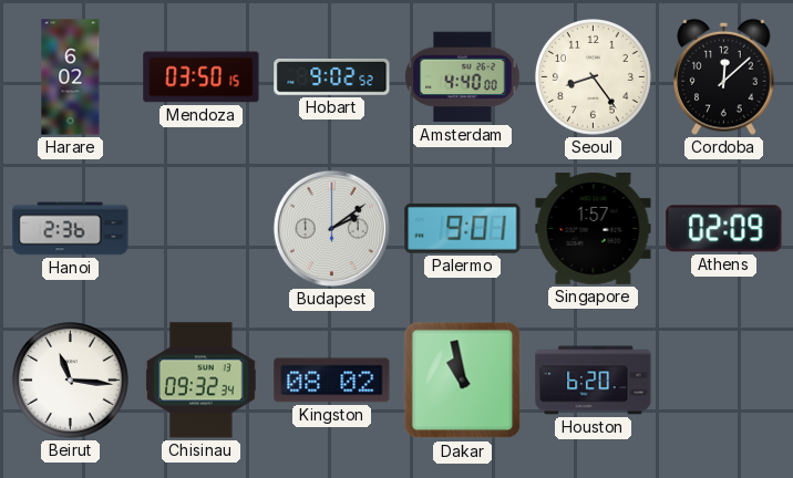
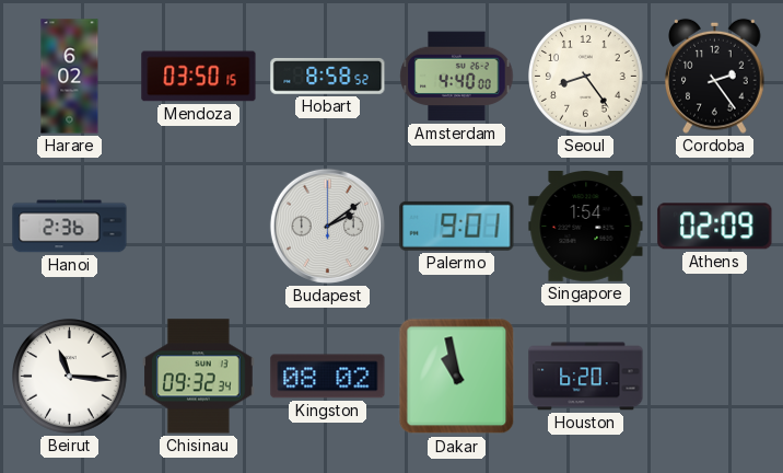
Hobart: 9:02 -> 8:58 (328, 76)
Cordoba: 12:08 -> 2:24 (715, 76)
Singapore: 1:57 -> 1:54 (586, 227)
